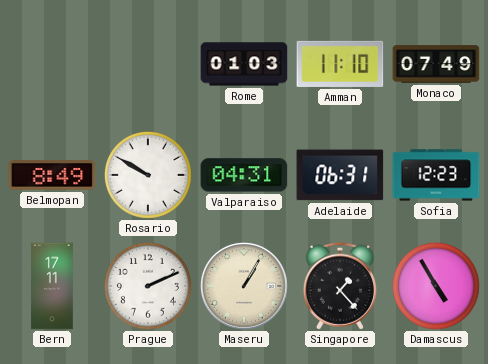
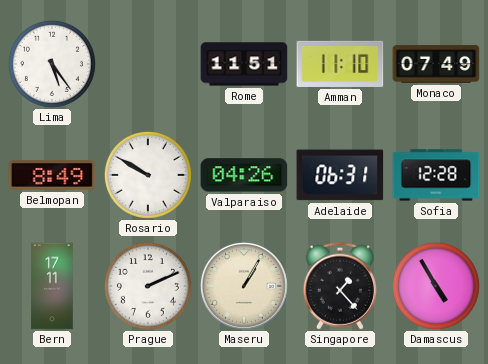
Lima: none -> 5:24 (52, 64)
Rome: 01:03 -> 11:51 (244, 64)
Valparaiso: 04:31 -> 04:26 (244, 175)
Sofia: 12:23 -> 12:28 (436, 175)
